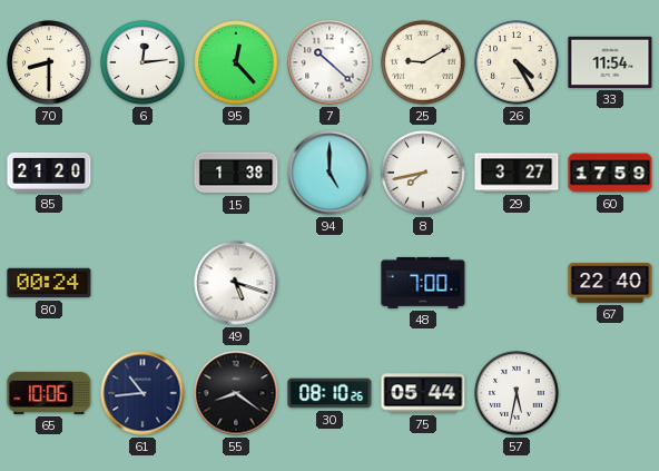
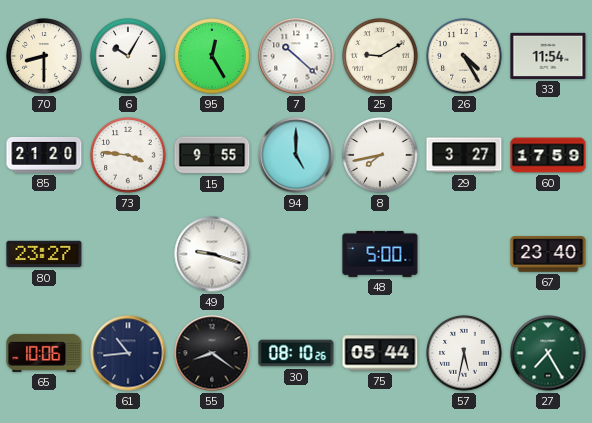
6: 12:14 -> 10:05 (128, 56)
95: 12:23 -> 12:25 (212, 56)
73: none -> 3:46 (128, 155)
15: 1:38 -> 9:55 (212, 155)
80: 00:24 -> 23:27 (44, 254)
49: 5:18 -> 9:18 (212, 254)
48: 7:00 -> 5:00 (380, 254)
67: 22:40 -> 23:40 (548, 254)
27: none -> 7:25 (548, 353)
